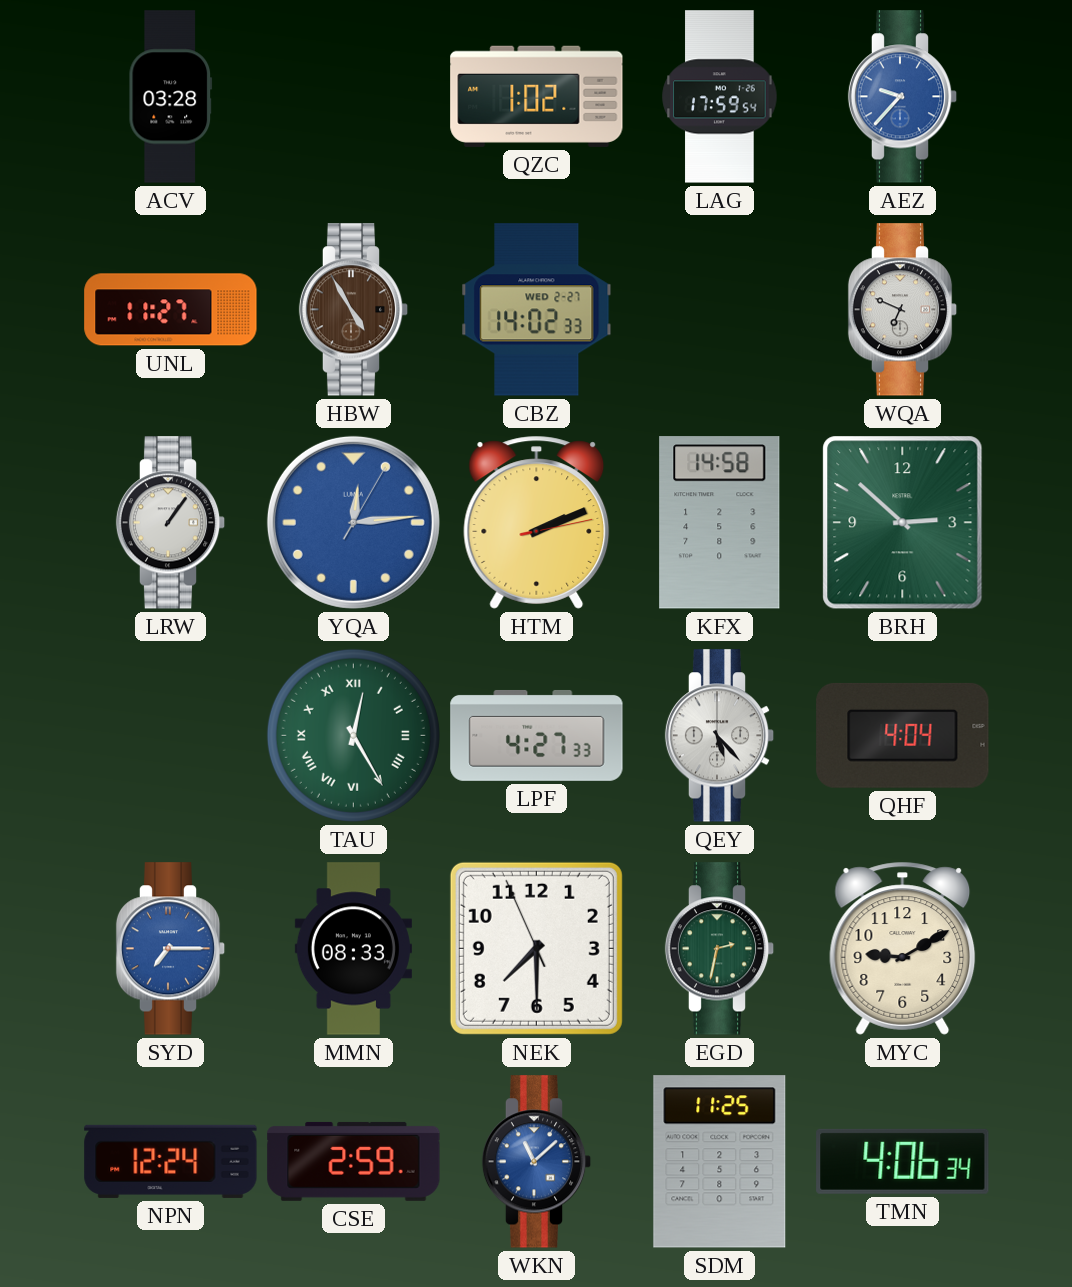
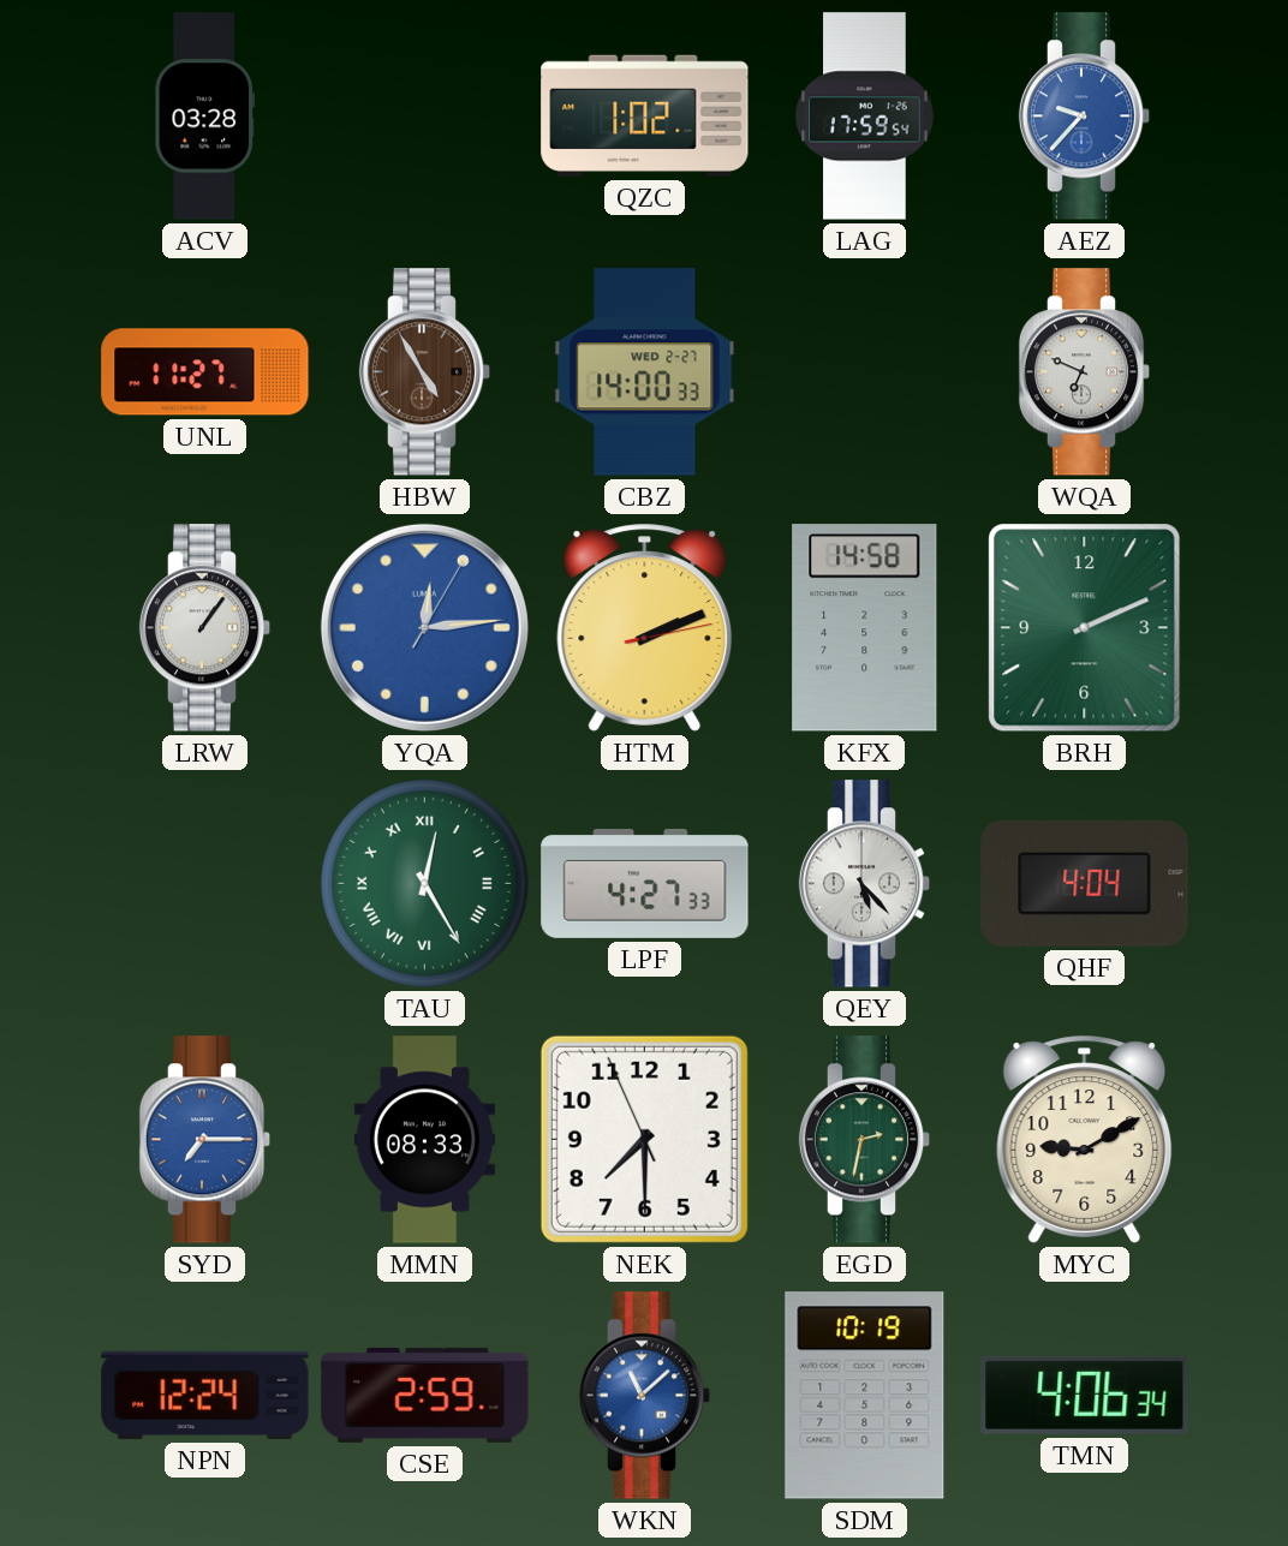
CBZ: 14:02 -> 14:00 (645, 372)
BRH: 2:52 -> 2:11 (1085, 628)
SDM: 11:25 -> 10:19 (865, 1396)
